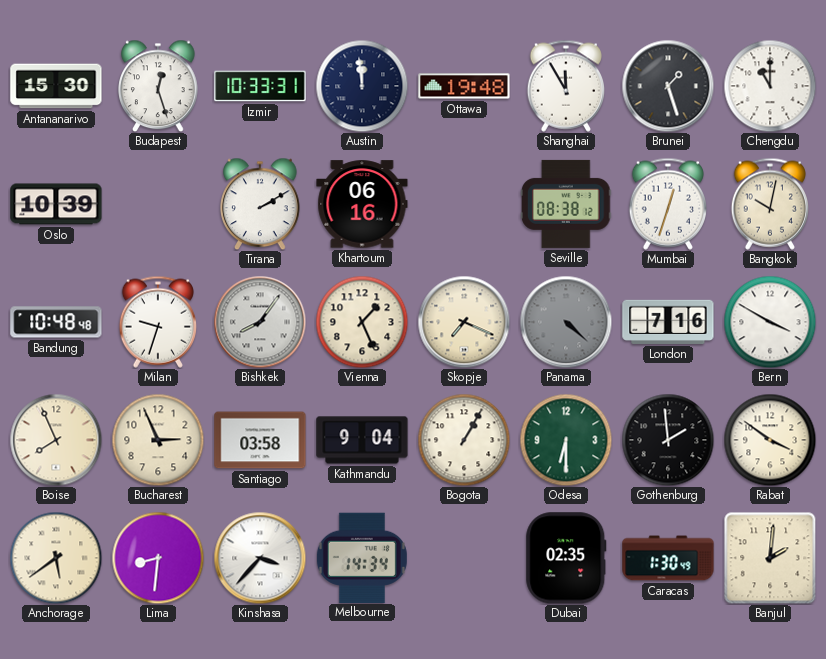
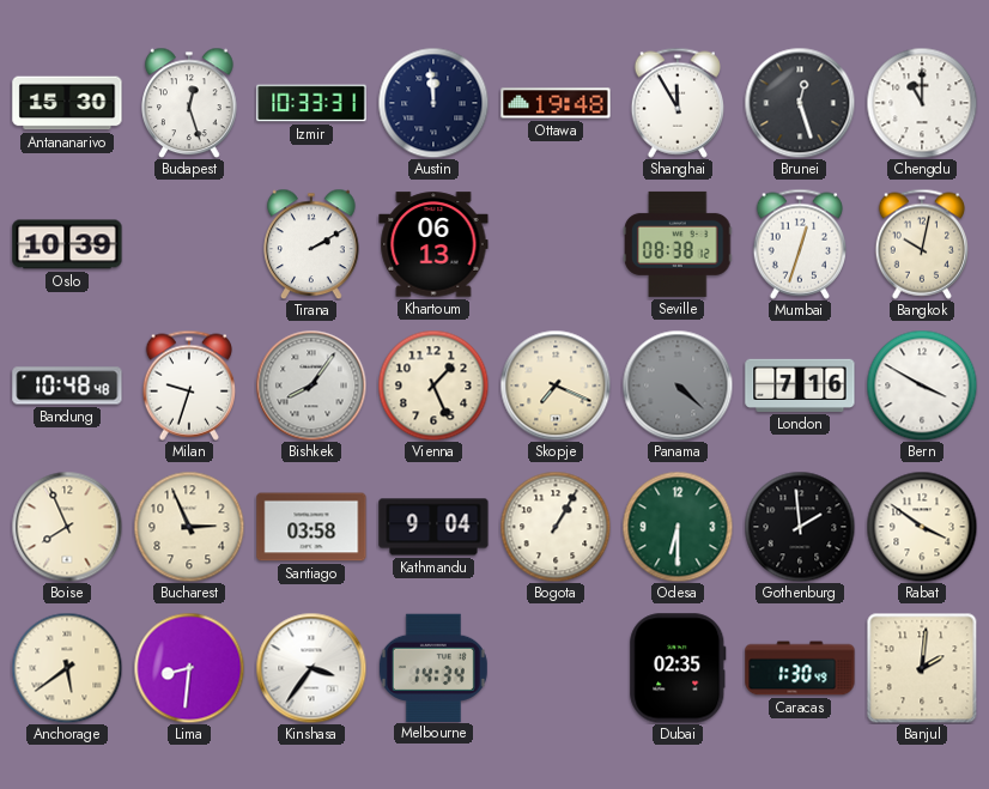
Brunei: 1:27 -> 12:27 (800, 103)
Khartoum: 06:16 -> 06:13 (433, 244)
Kinshasa: 3:37 -> 3:36 (311, 668)
